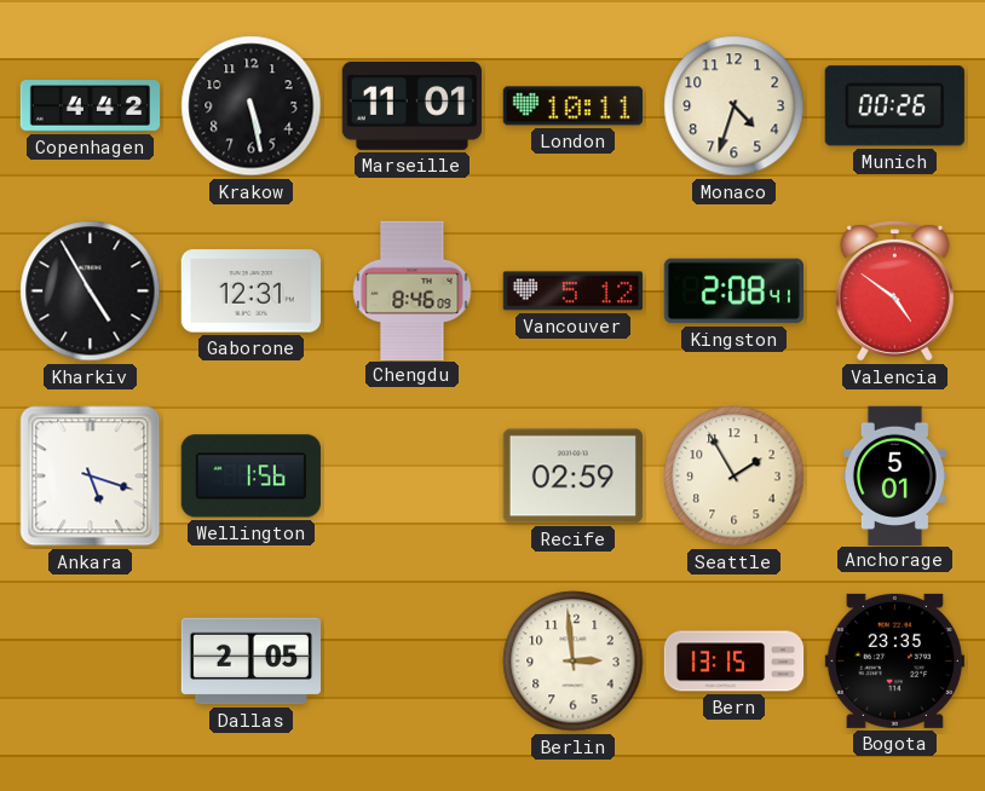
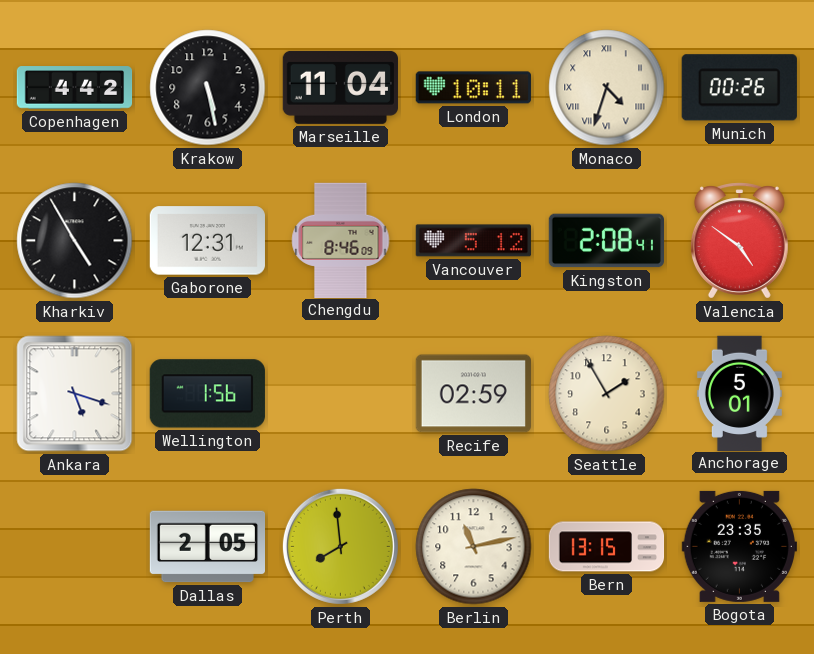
Marseille: 11:01 -> 11:04 (340, 87)
Monaco numerals: Arabic -> Roman (607, 88)
Perth: none -> 7:59 (340, 546)
Berlin: 2:59 -> 11:13 (474, 547)
